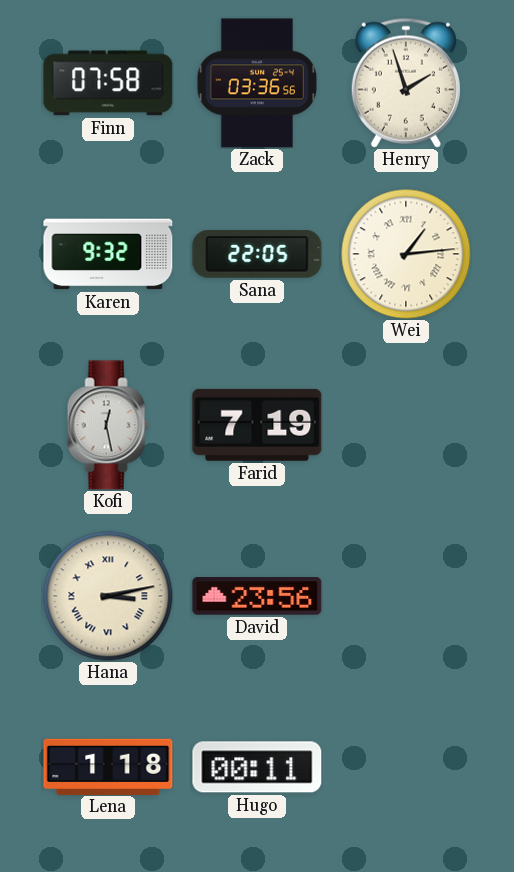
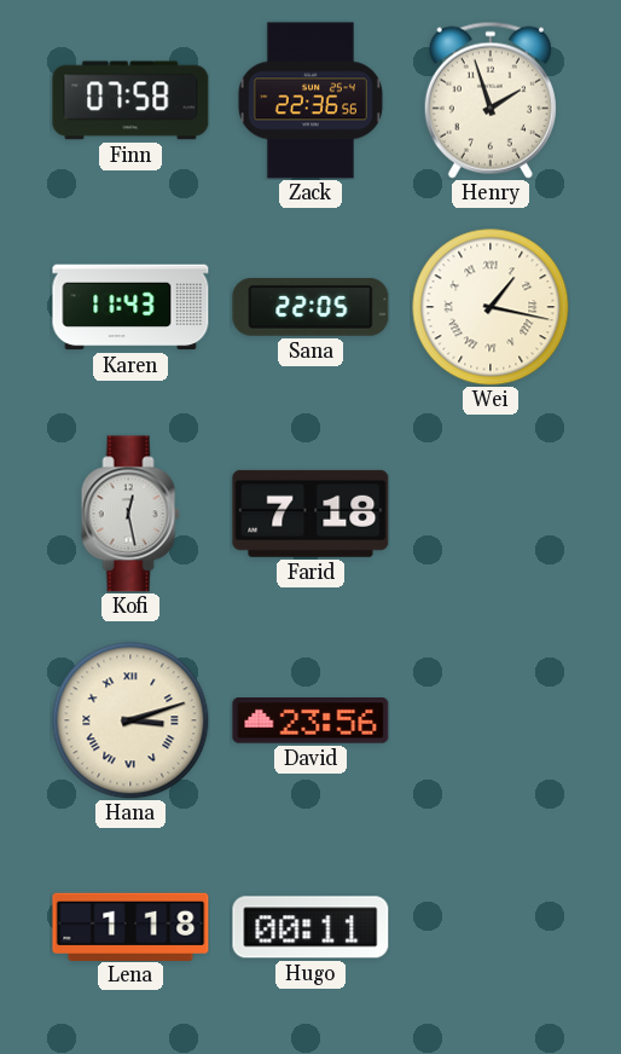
Zack: 03:36 -> 22:36 (310, 100)
Karen: 9:32 -> 11:43 (130, 307)
Wei: 1:14 -> 1:17 (491, 307)
Farid: 7:19 -> 7:18 (310, 514)
Hana: 3:13 -> 3:12 (130, 720)
